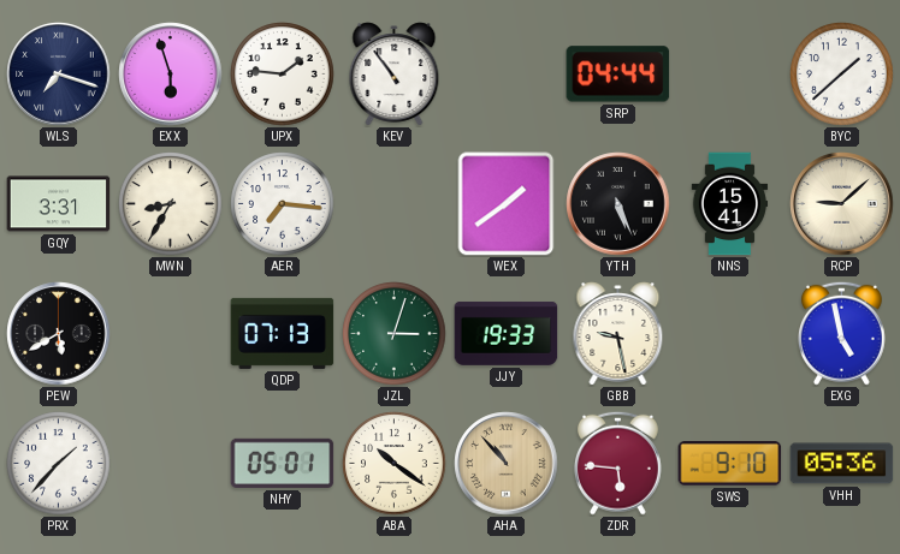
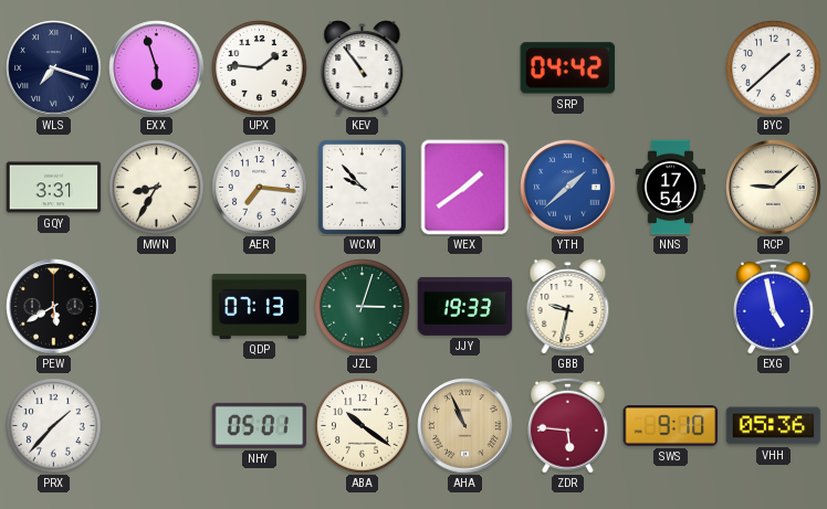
SRP: 04:44 -> 04:42 (568, 68)
WCM: none -> 9:53 (362, 187)
YTH: 5:26 -> 1:38 (568, 188)
YTH dial: black -> blue (568, 188)
NNS: 15:41 -> 17:54 (671, 188)
GBB: 9:28 -> 9:32 (568, 307)
AHA: 10:53 -> 10:56 (465, 426)
